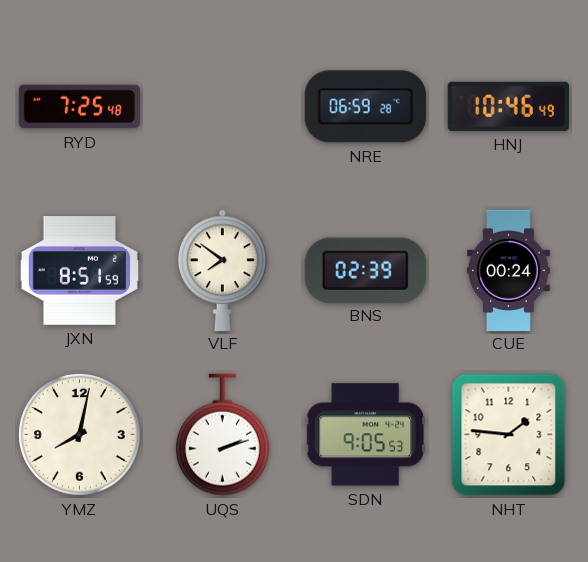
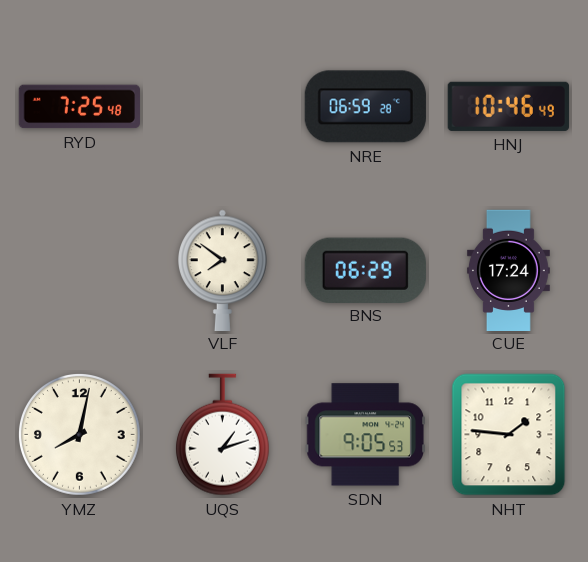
JXN: 8:51 -> none (79, 271)
BNS: 02:39 -> 06:29 (365, 270)
CUE: 00:24 -> 17:24 (508, 270)
UQS: 2:12 -> 1:12 (222, 435)
